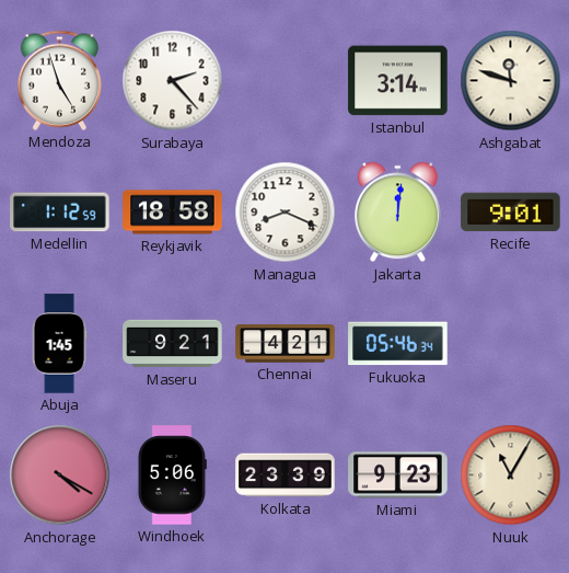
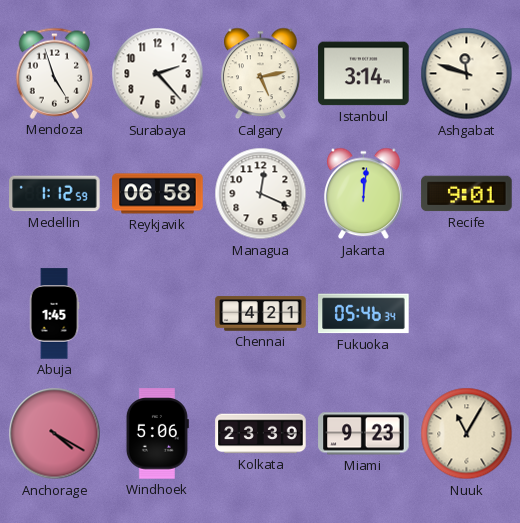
Calgary: none -> 5:13 (261, 74)
Reykjavik: 18:58 -> 06:58 (158, 194)
Managua: 8:19 -> 12:19 (261, 194)
Maseru: 9:21 -> none (173, 344)
